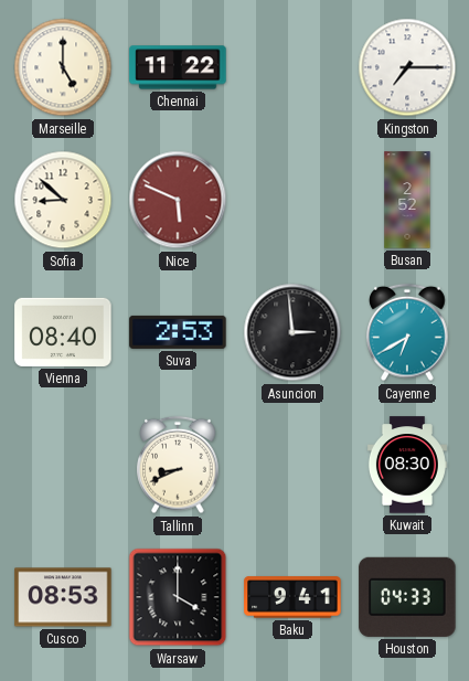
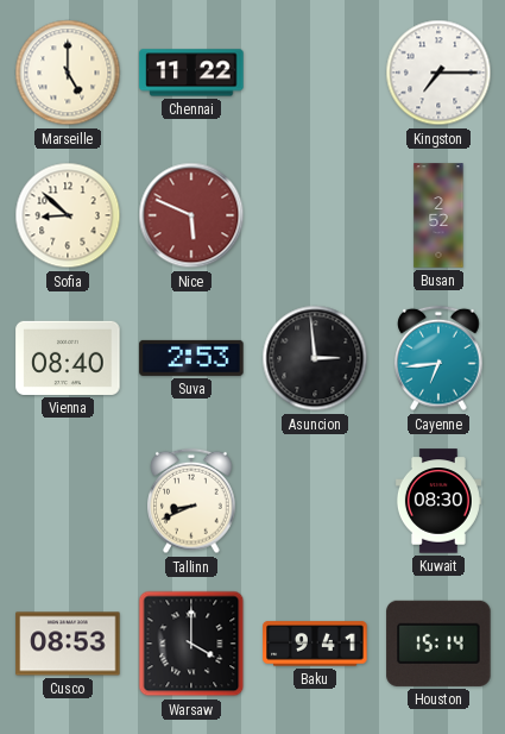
Cayenne: 6:40 -> 6:44 (438, 358)
Houston: 04:33 -> 15:14 (438, 644)
